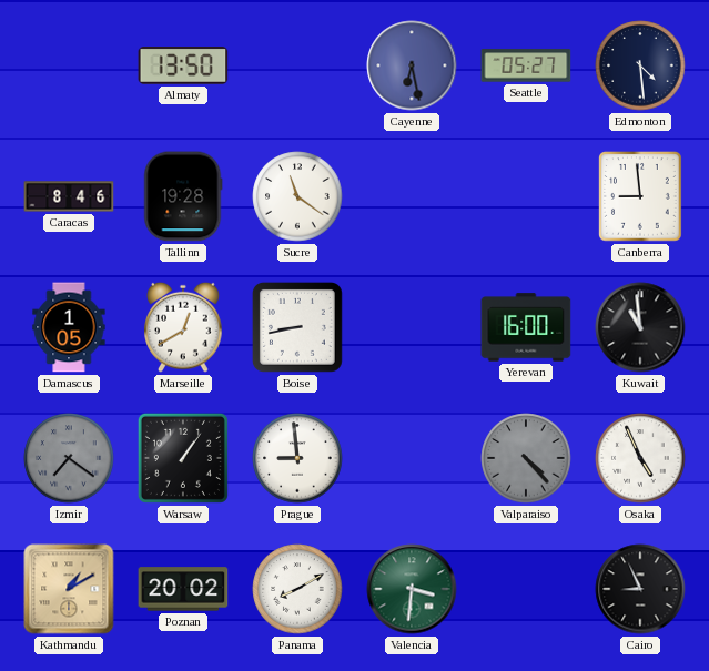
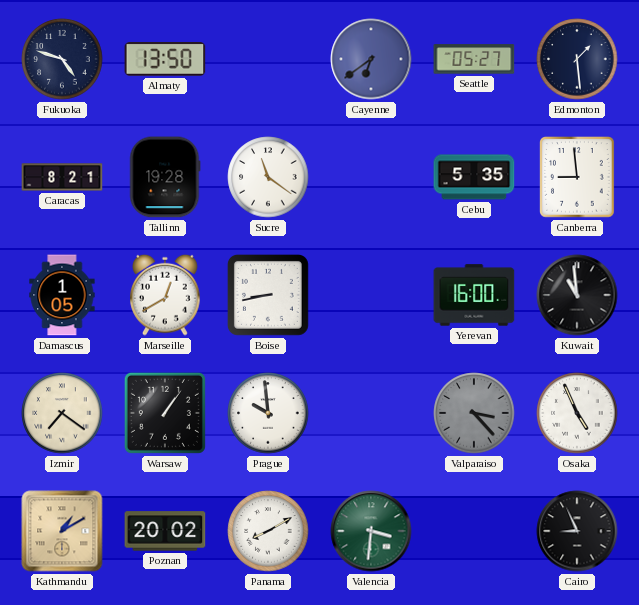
Fukuoka: none -> 4:48 (62, 59)
Cayenne: 6:28 -> 6:39 (371, 59)
Edmonton: 4:29 -> 1:29 (577, 59)
Caracas: 8:46 -> 8:21 (62, 177)
Cebu: none -> 5:35 (474, 177)
Izmir dial: grey -> cream (62, 413)
Prague: 8:59 -> 9:59 (268, 413)
Valparaiso: 4:23 -> 3:23 (474, 413)
